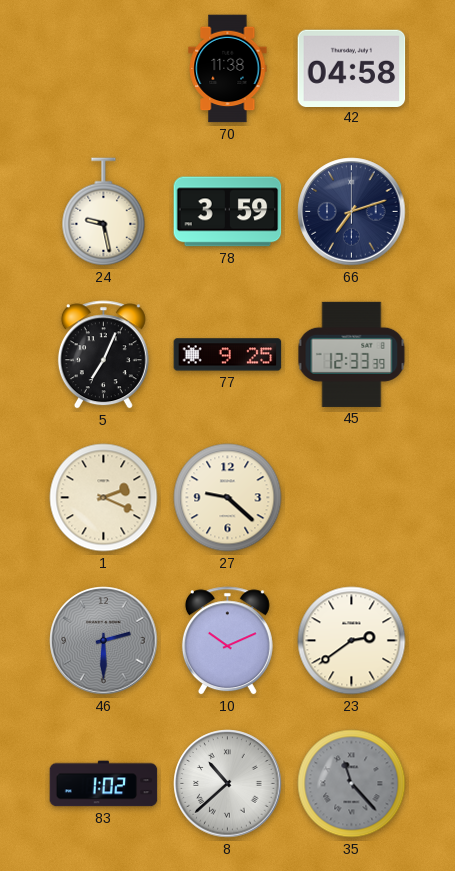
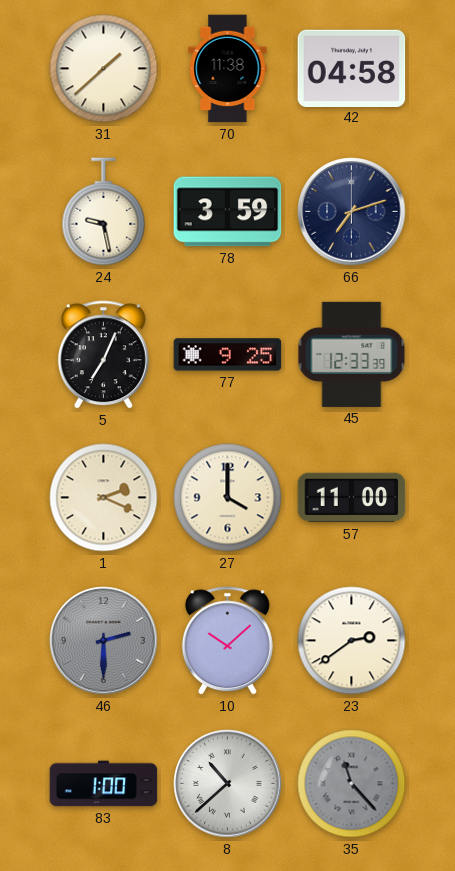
31: none -> 1:38 (104, 69)
27: 9:22 -> 4:00 (228, 498)
57: none -> 11:00 (352, 498)
10: 10:11 -> 10:08 (227, 641)
83: 1:02 -> 1:00 (104, 784)
